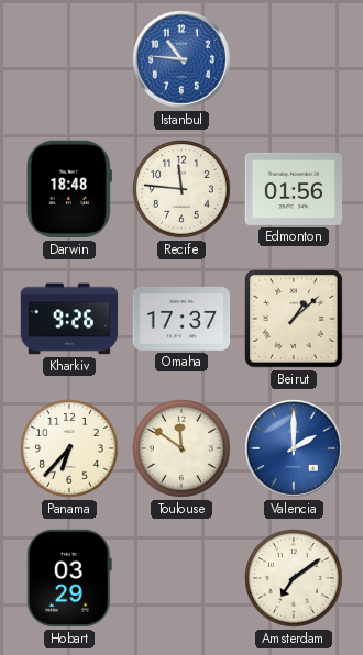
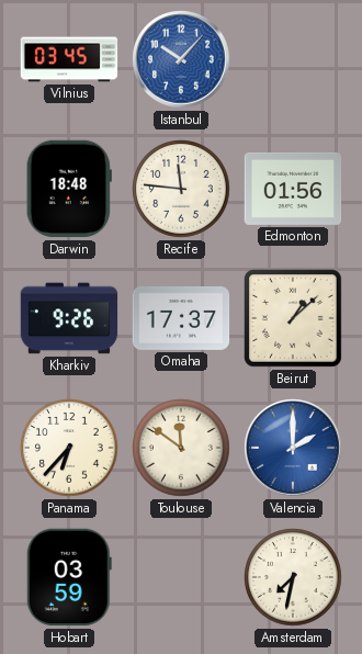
Vilnius: none -> 03:45 (69, 59)
Istanbul: 10:46 -> 10:07 (181, 59)
Hobart: 03:29 -> 03:59 (69, 577)
Amsterdam: 7:09 -> 7:32 (293, 577)
